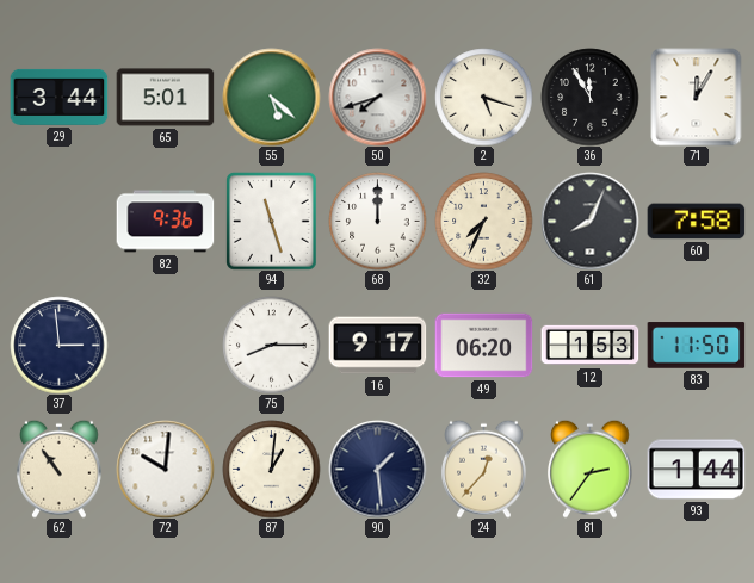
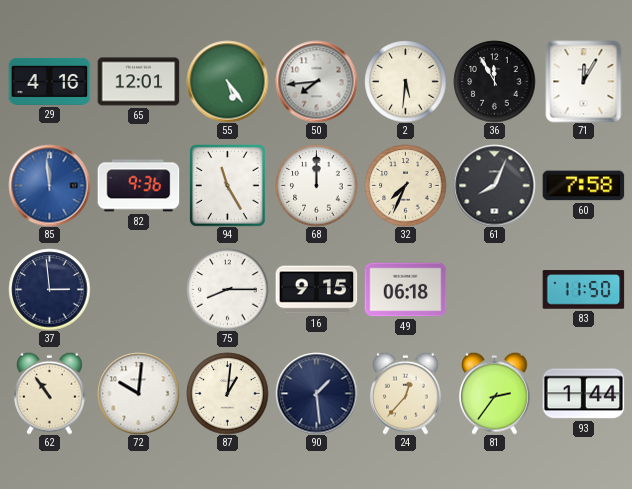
29: 3:44 -> 4:16 (49, 81)
65: 5:01 -> 12:01 (138, 82)
55: 5:22 -> 5:24 (227, 81)
50: 7:42 -> 7:44 (316, 81)
2: 5:18 -> 5:31 (405, 81)
85: none -> 11:59 (49, 185)
94: 11:27 -> 11:25 (228, 186)
16: 9:17 -> 9:15 (316, 290)
49: 06:20 -> 06:18 (405, 290)
12: 1:53 -> none (589, 346)
